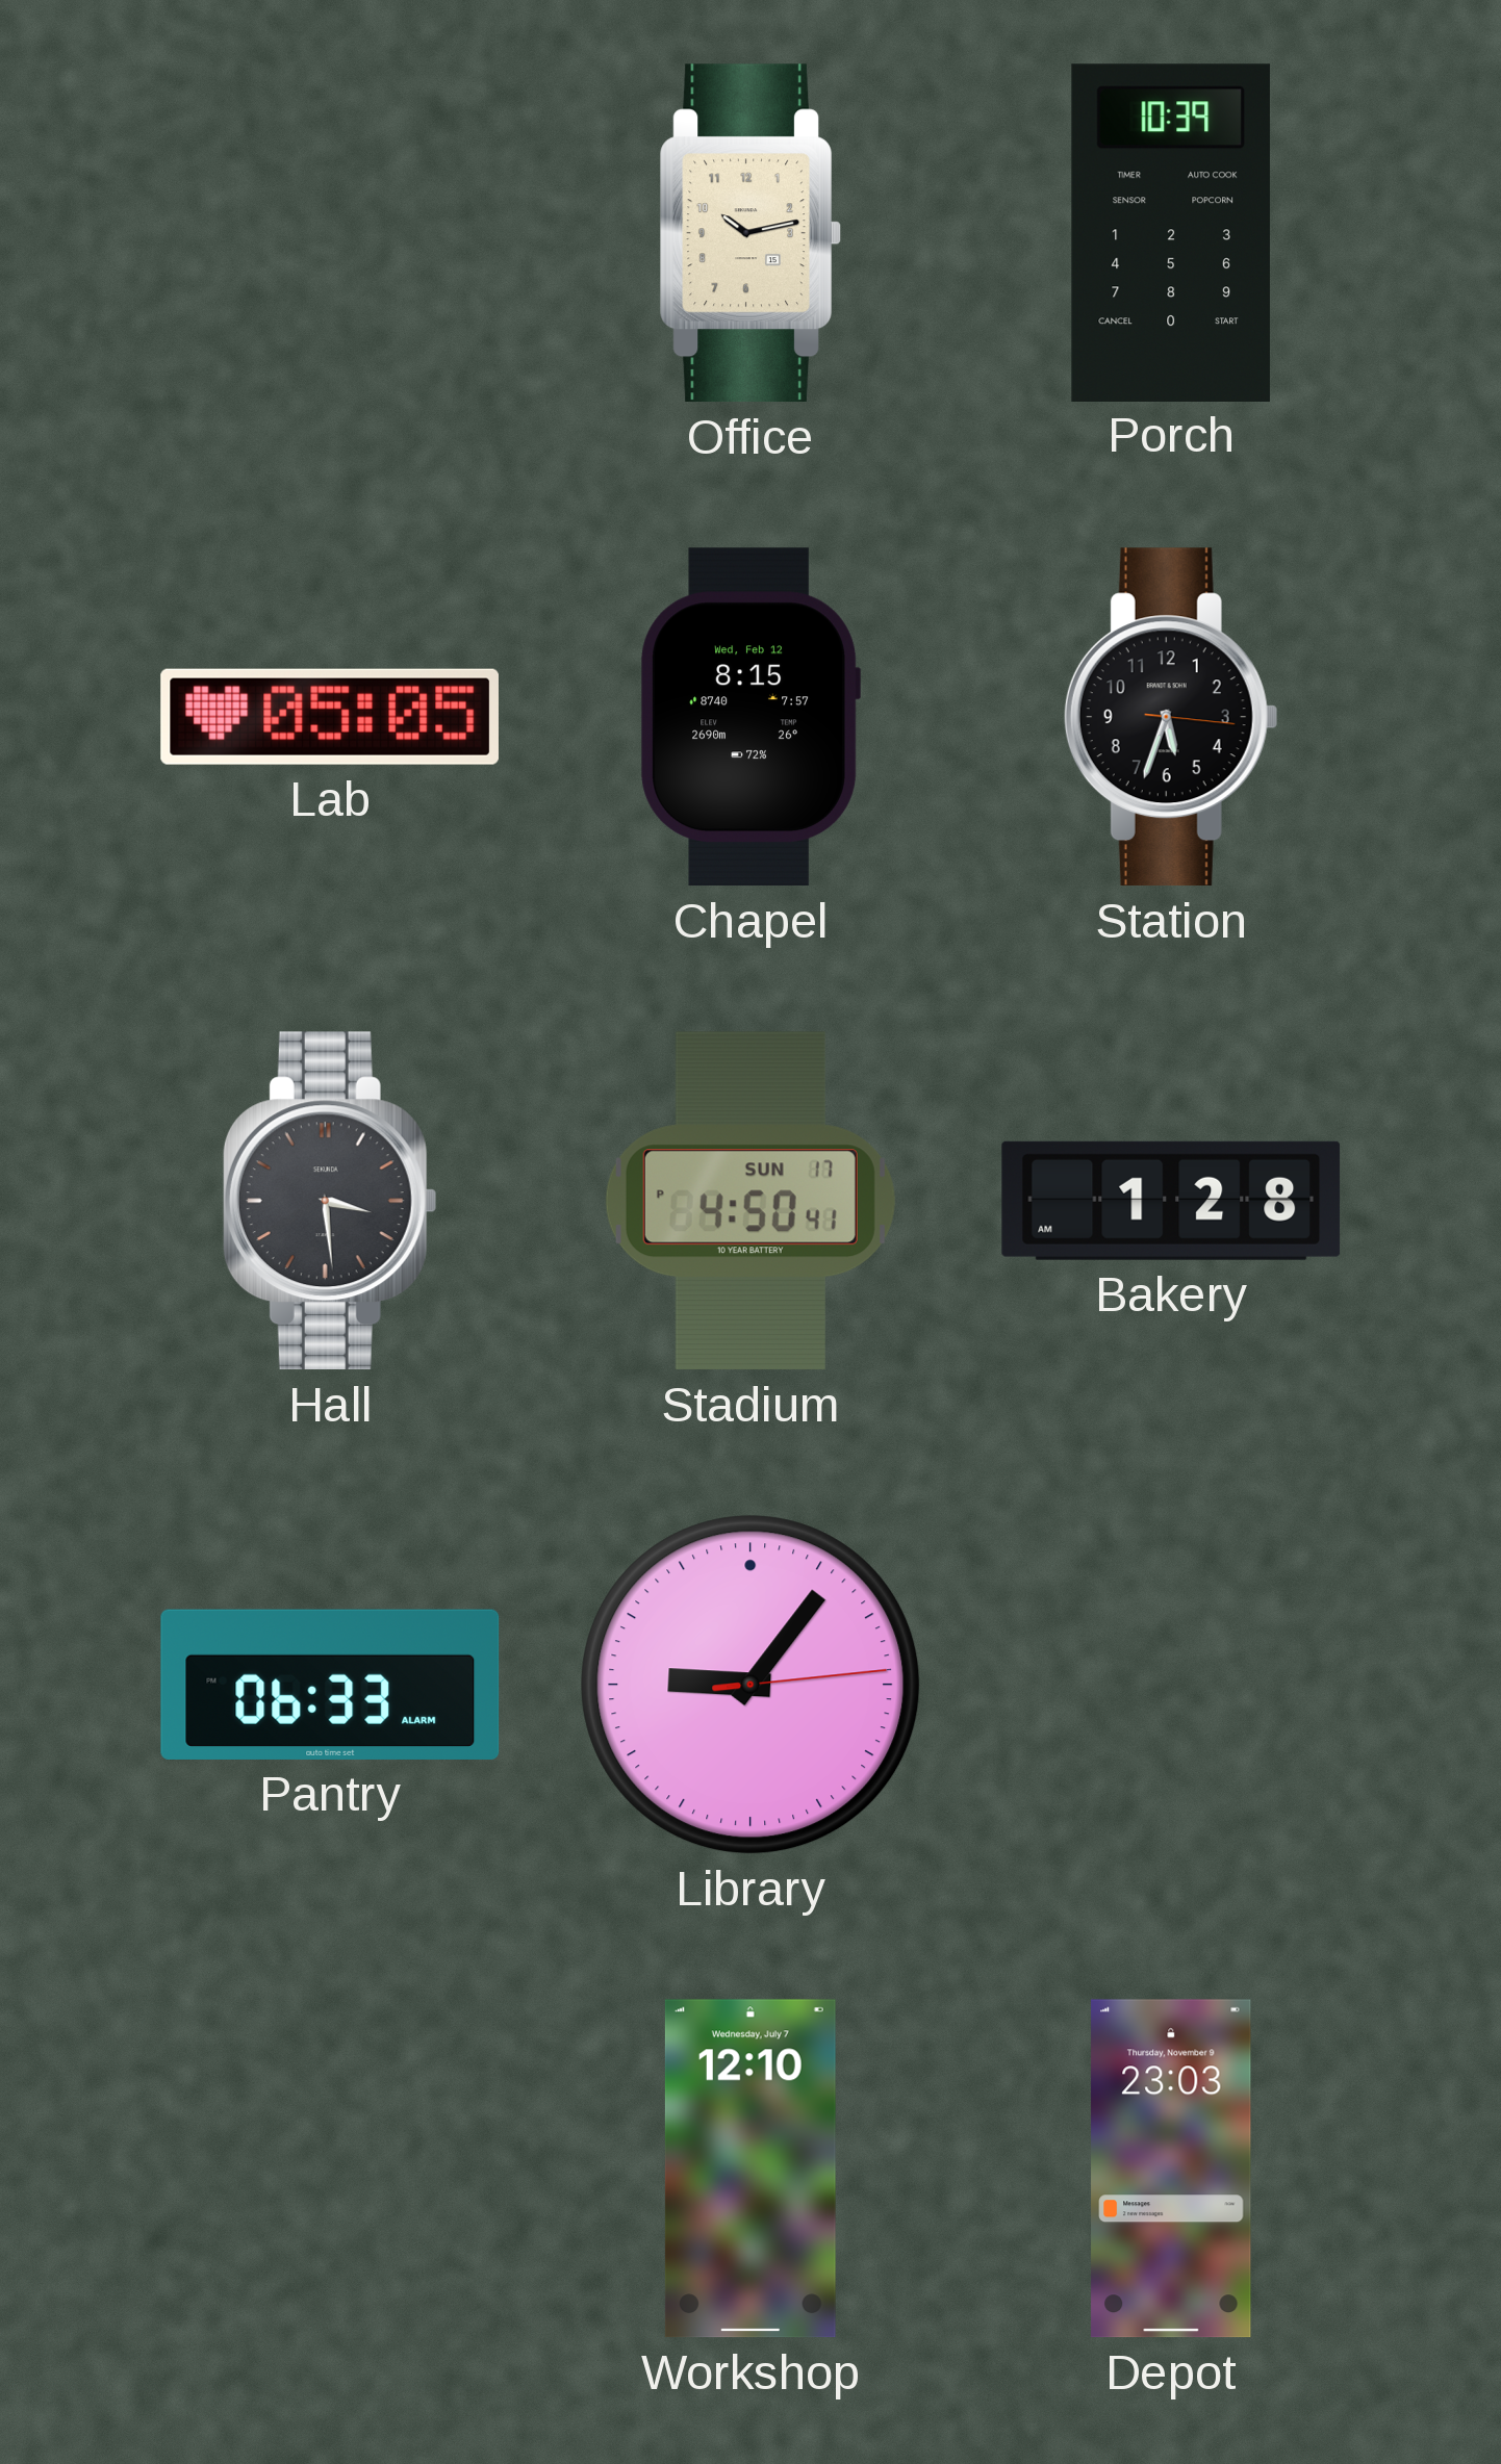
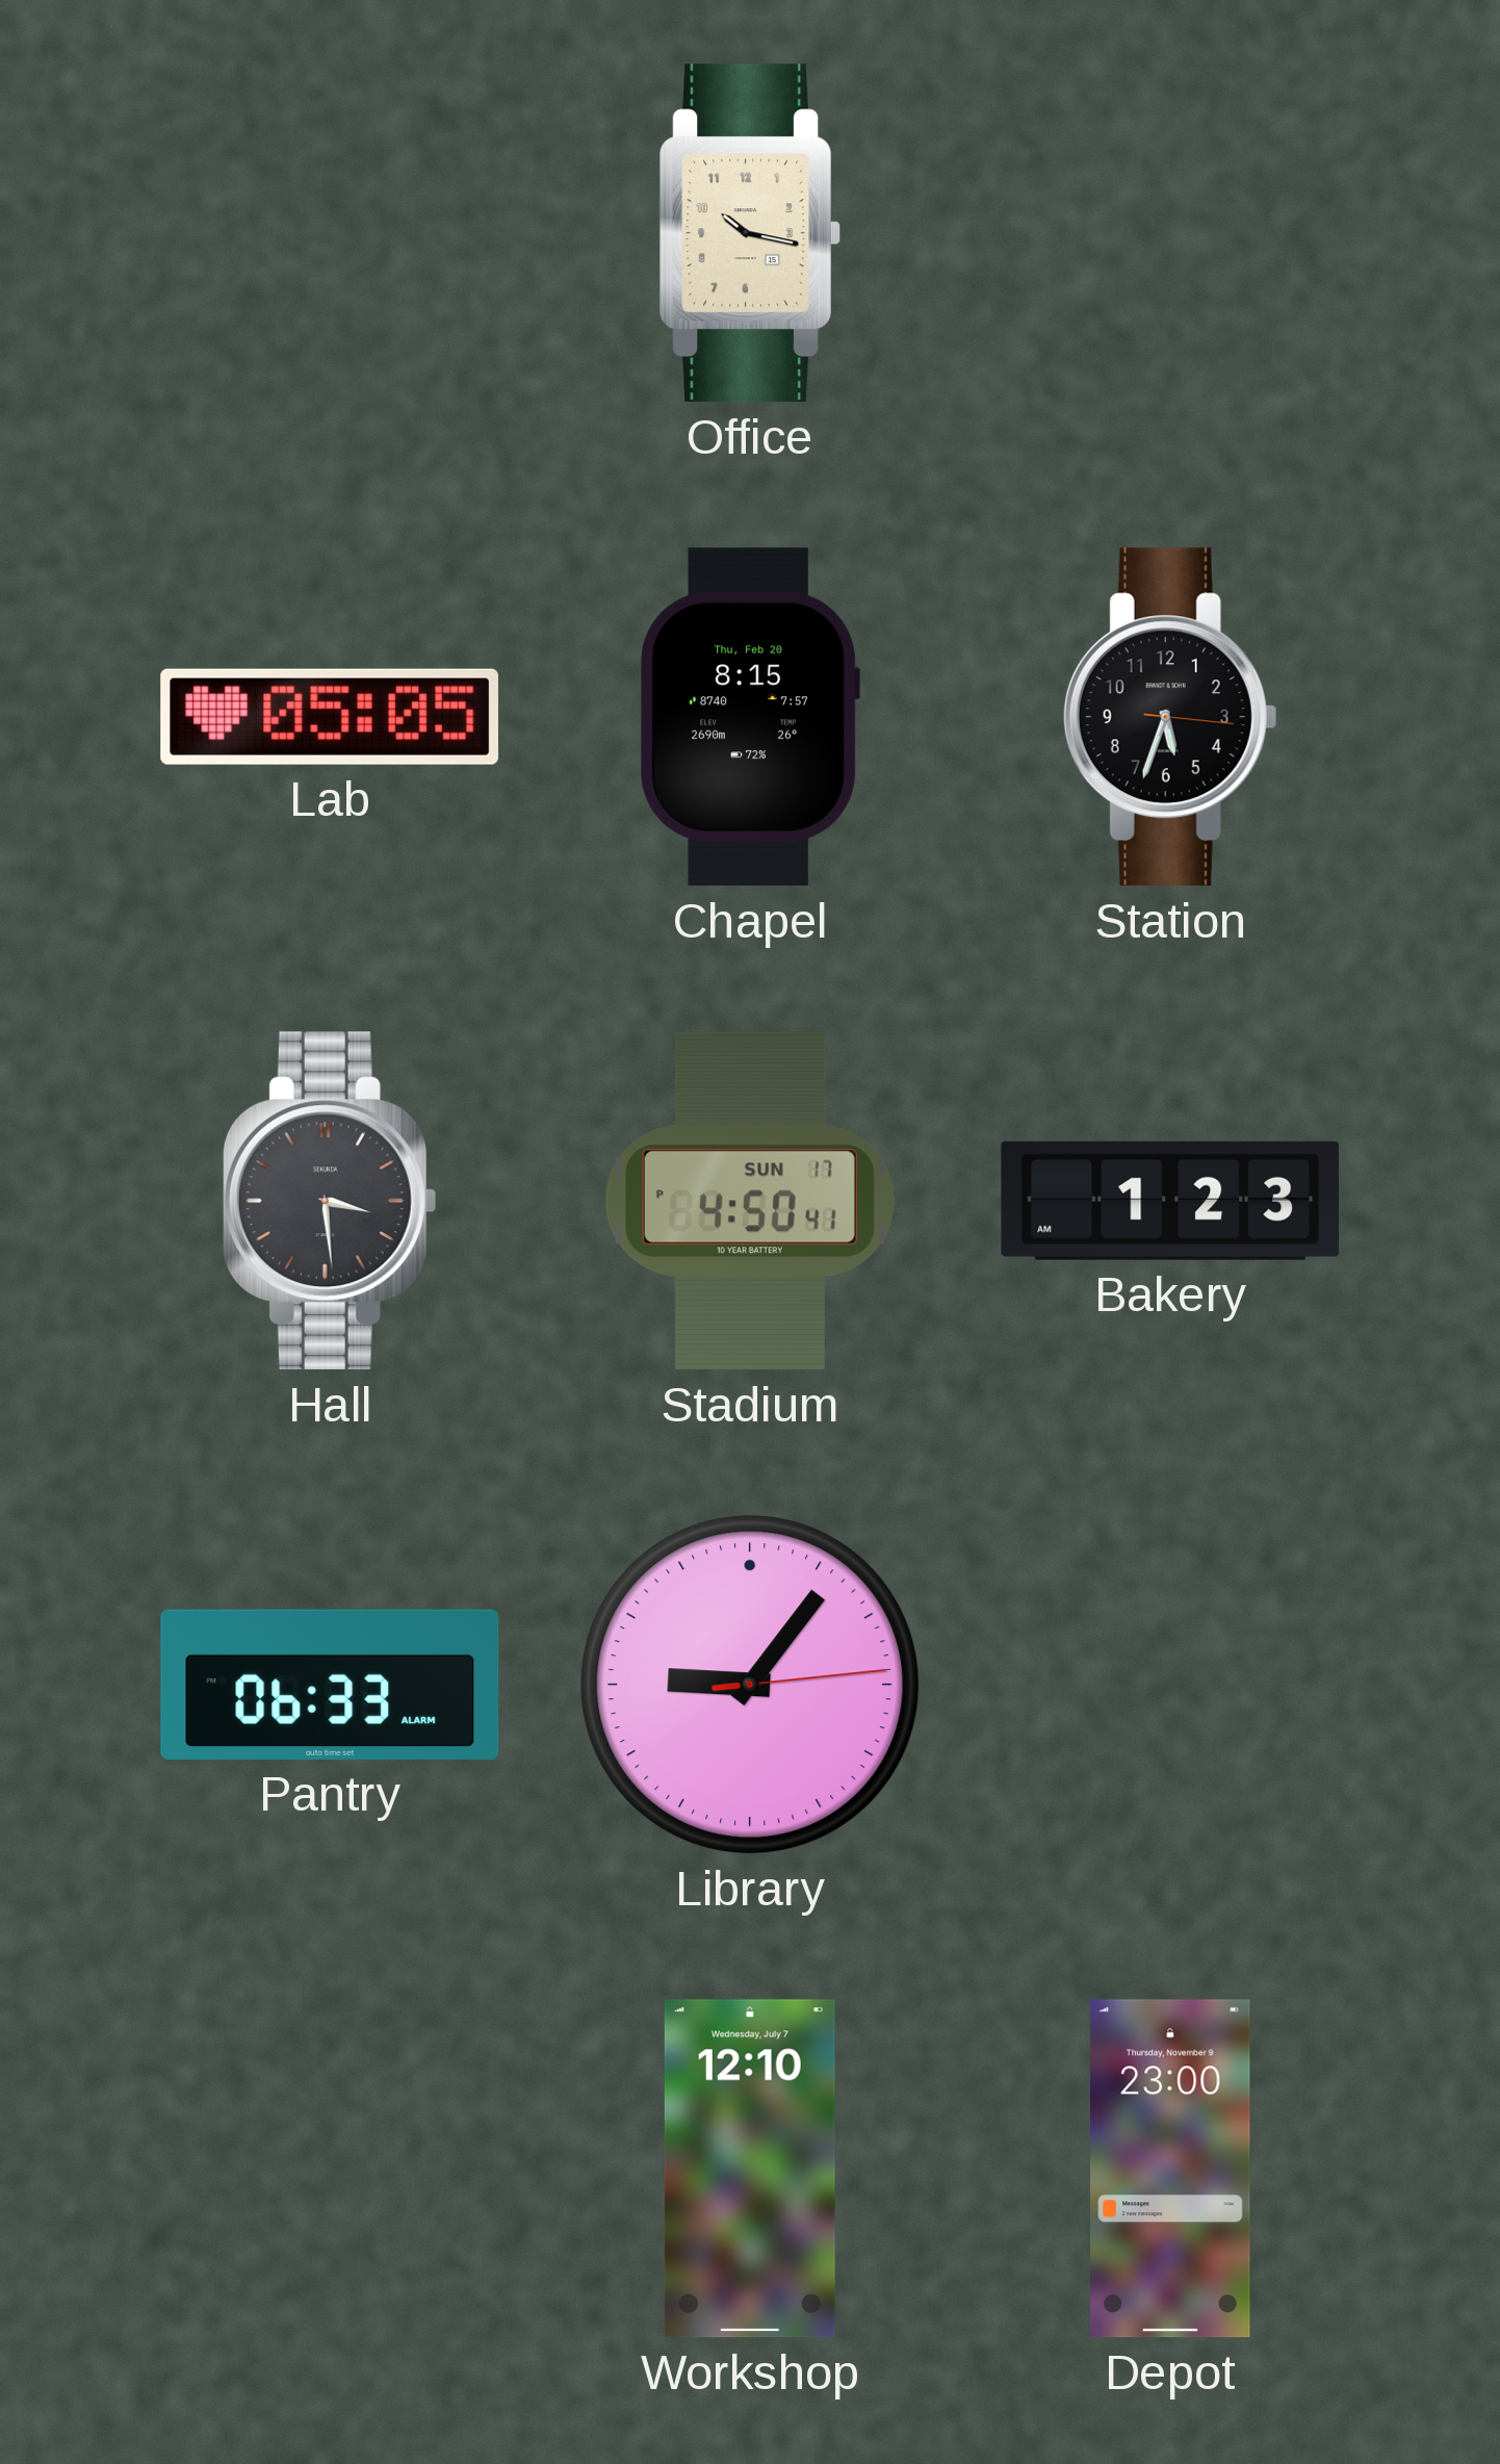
Office: 10:13 -> 10:17 (750, 233)
Porch: 10:39 -> none (1171, 232)
Chapel date: Wed, Feb 12 -> Thu, Feb 20 (750, 717)
Bakery: 1:28 -> 1:23 (1170, 1201)
Depot: 23:03 -> 23:00 (1170, 2168)
